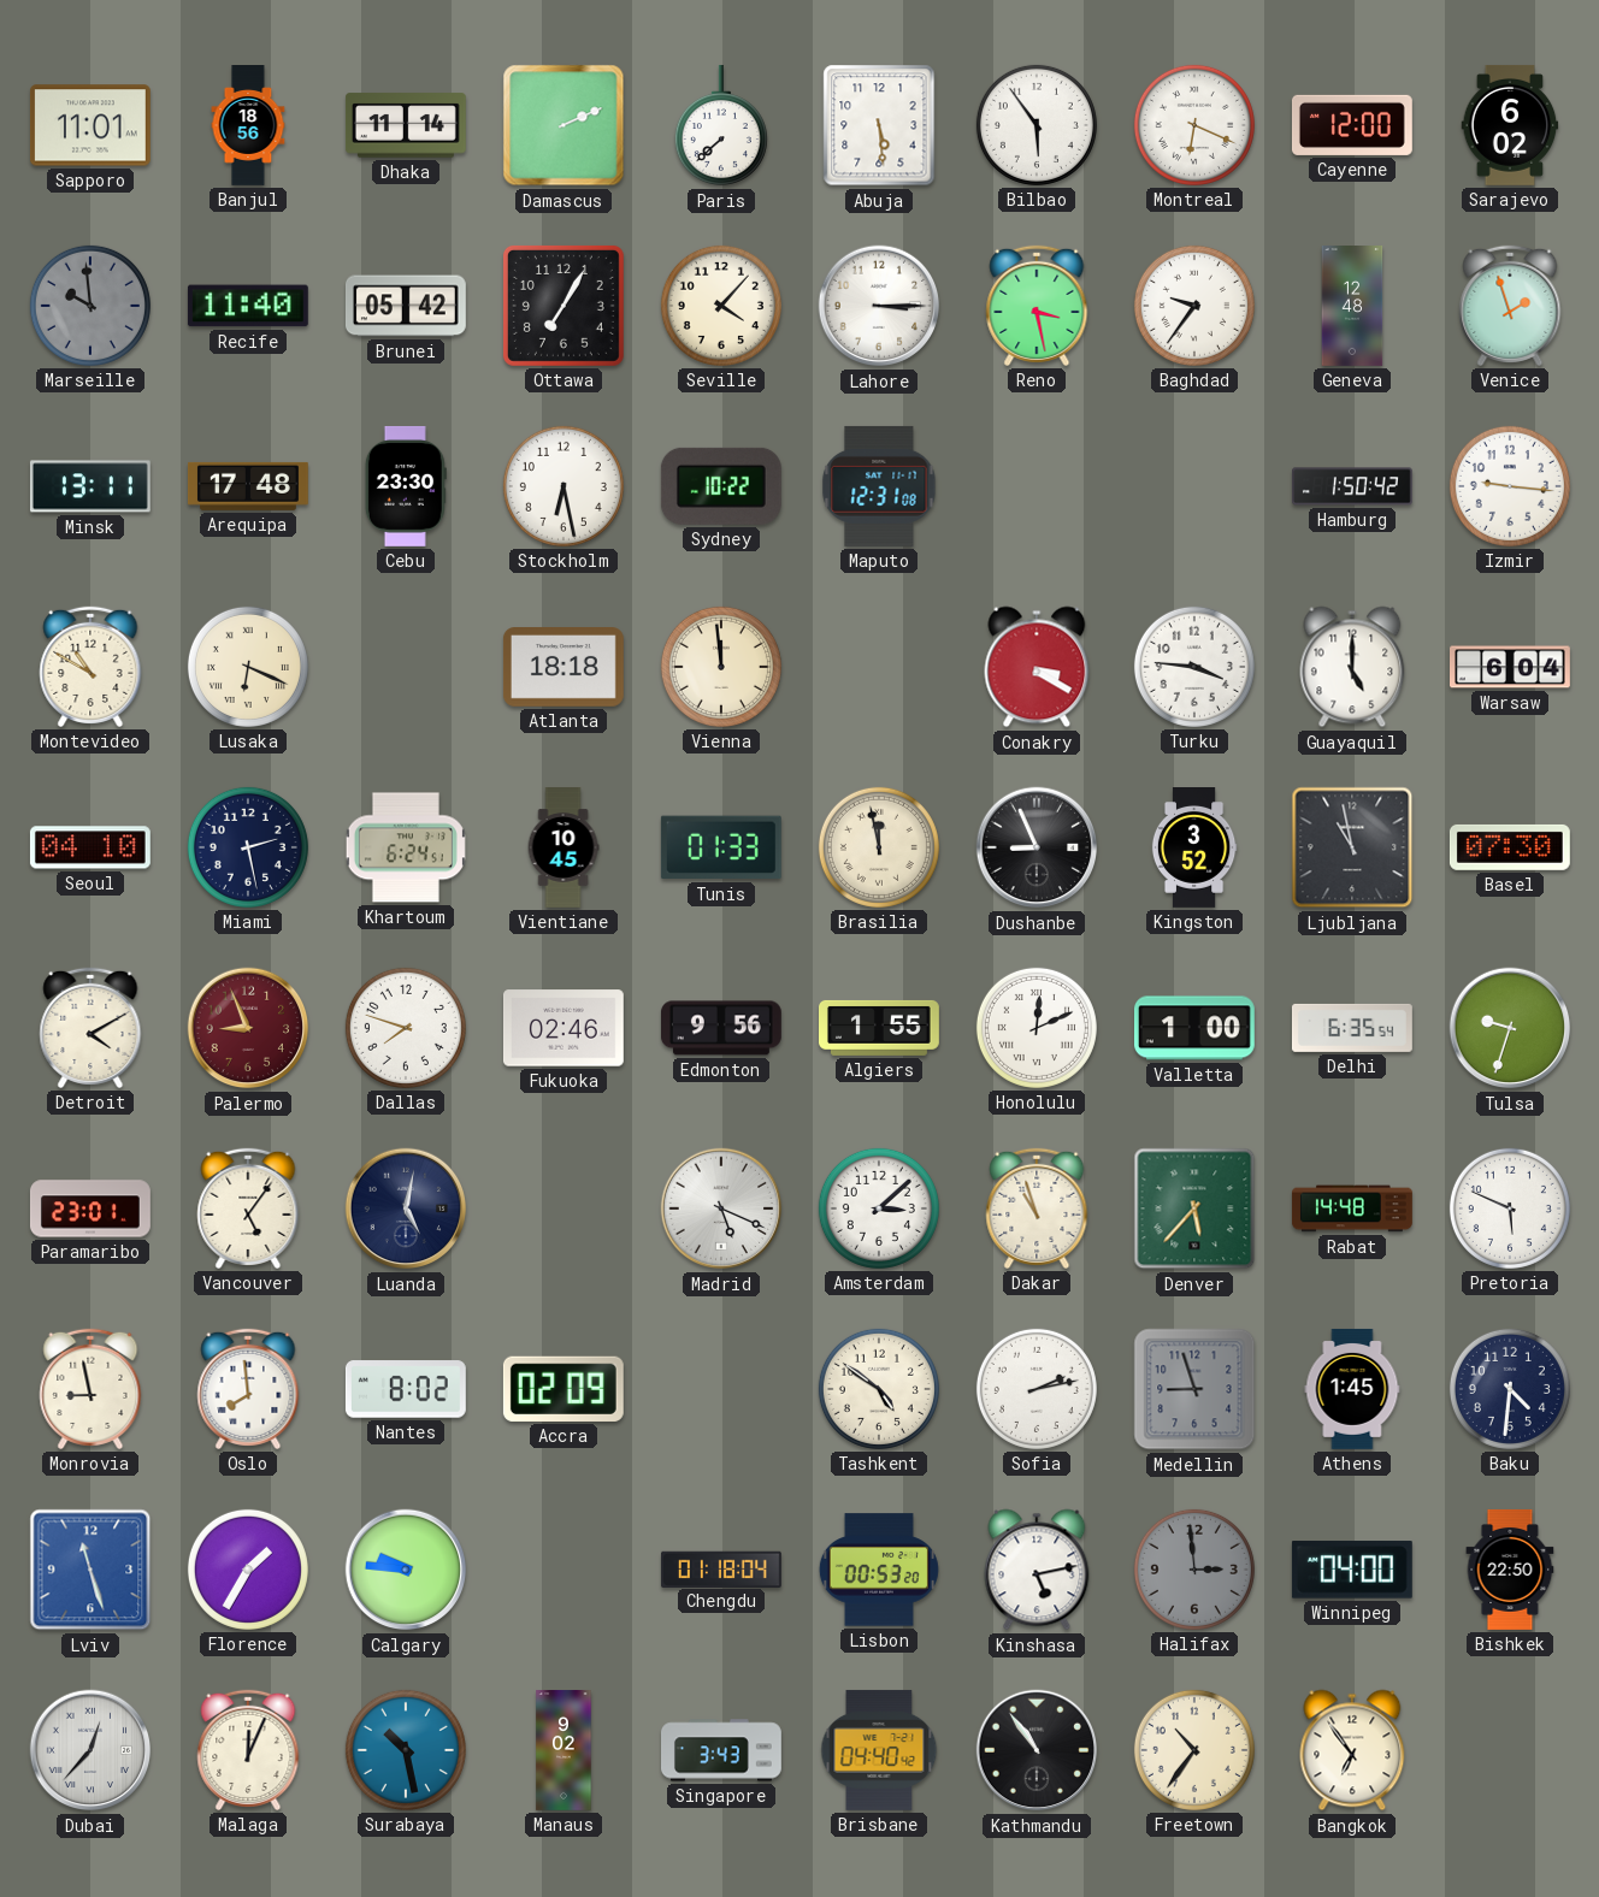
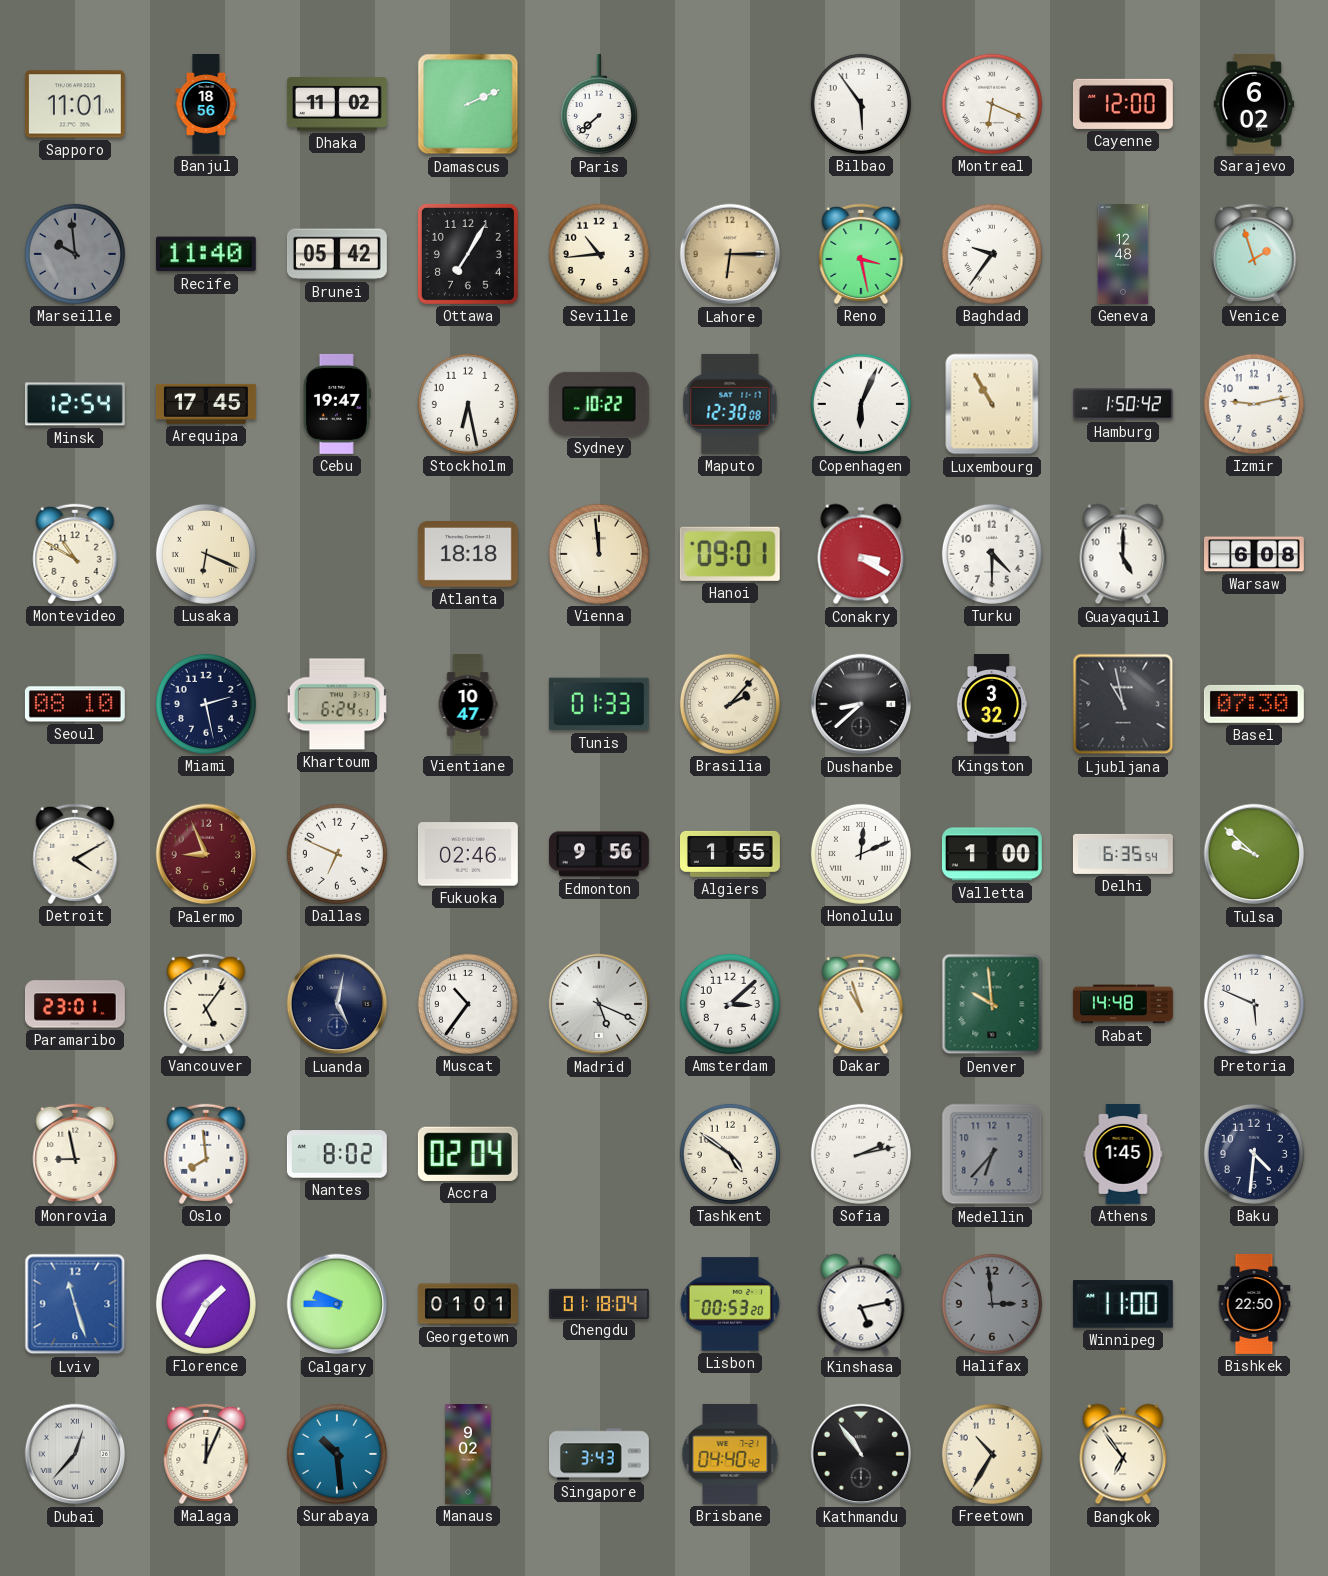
Dhaka: 11:14 -> 11:02 (337, 104)
Abuja: 5:29 -> none (879, 125)
Seville: 4:07 -> 10:44 (599, 254)
Lahore: 3:15 -> 6:15 (730, 254)
Lahore dial: white -> champagne (730, 254)
Minsk: 13:11 -> 12:54 (75, 404)
Arequipa: 17:48 -> 17:45 (206, 404)
Cebu: 23:30 -> 19:47 (337, 404)
Maputo: 12:31 -> 12:30 (730, 404)
Copenhagen: none -> 6:04 (861, 404)
Luxembourg: none -> 10:55 (992, 404)
Izmir: 9:16 -> 9:13 (1254, 404)
Hanoi: none -> 09:01 (730, 554)
Turku: 3:46 -> 4:30 (992, 554)
Warsaw: 6:04 -> 6:08 (1255, 554)
Seoul: 04:10 -> 08:10 (75, 704)
Vientiane: 10:45 -> 10:47 (468, 705)
Brasilia: 11:58 -> 2:07 (730, 704)
Dushanbe: 8:56 -> 8:38 (861, 704)
Kingston: 3:52 -> 3:32 (992, 705)
Dallas: 7:48 -> 6:49 (337, 854)
Tulsa: 9:33 -> 9:52 (1254, 854)
Muscat: none -> 10:36 (468, 1004)
Denver: 5:37 -> 9:59 (992, 1004)
Accra: 02:09 -> 02:04 (468, 1154)
Medellin: 8:57 -> 6:37 (992, 1154)
Calgary: 9:46 -> 9:45 (337, 1304)
Georgetown: none -> 01:01 (468, 1304)
Winnipeg: 04:00 -> 11:00 (1123, 1304)
Surabaya: 10:28 -> 10:29 (337, 1454)
Freetown: 10:36 -> 10:35 (992, 1454)
